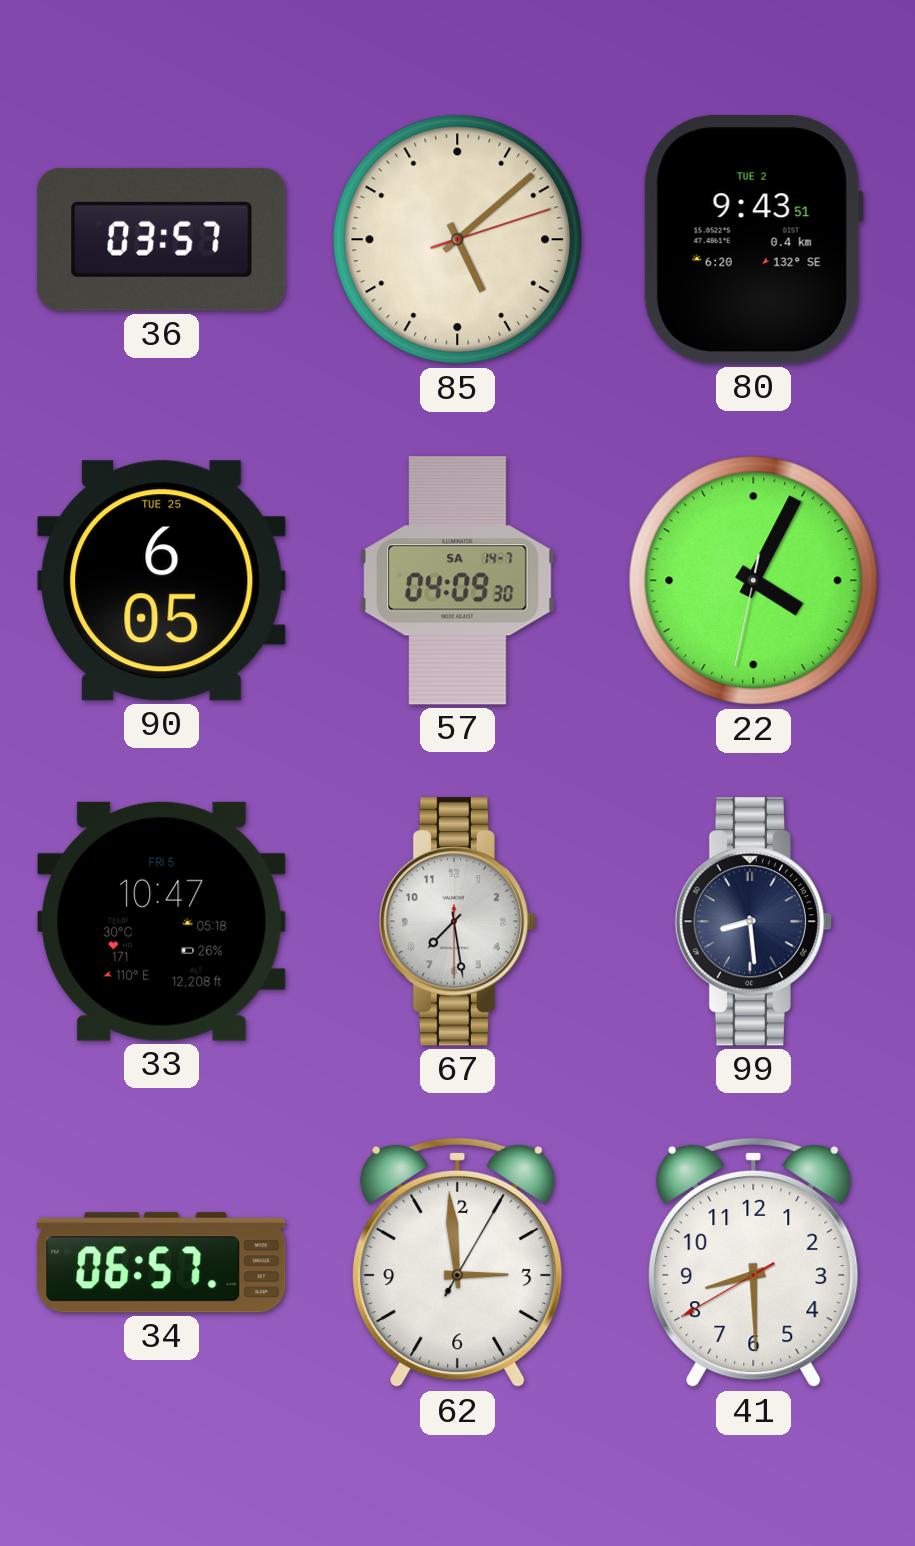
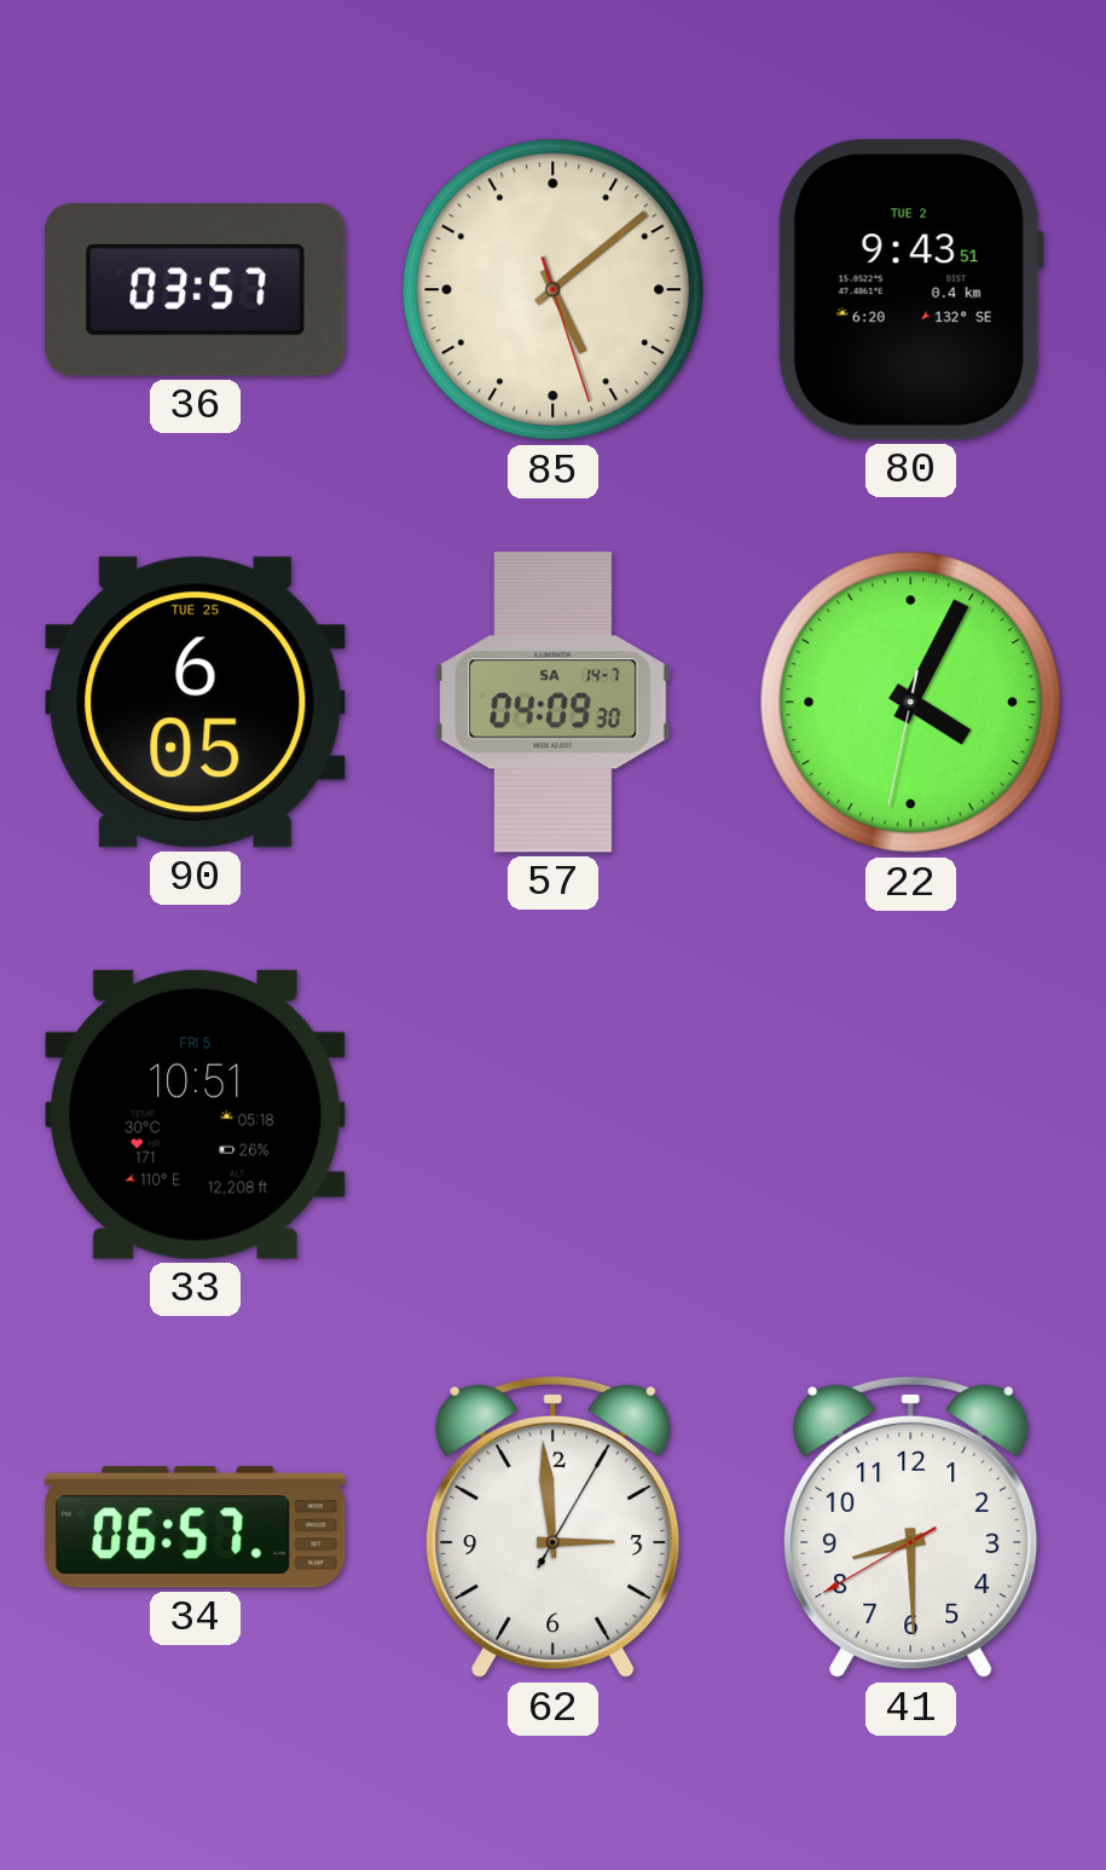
85: 5:08:12 -> 5:08:27 (554, 290)
33: 10:47 -> 10:51 (196, 1114)
67: 7:28 -> none (457, 922)
99: 8:29 -> none (753, 922)
